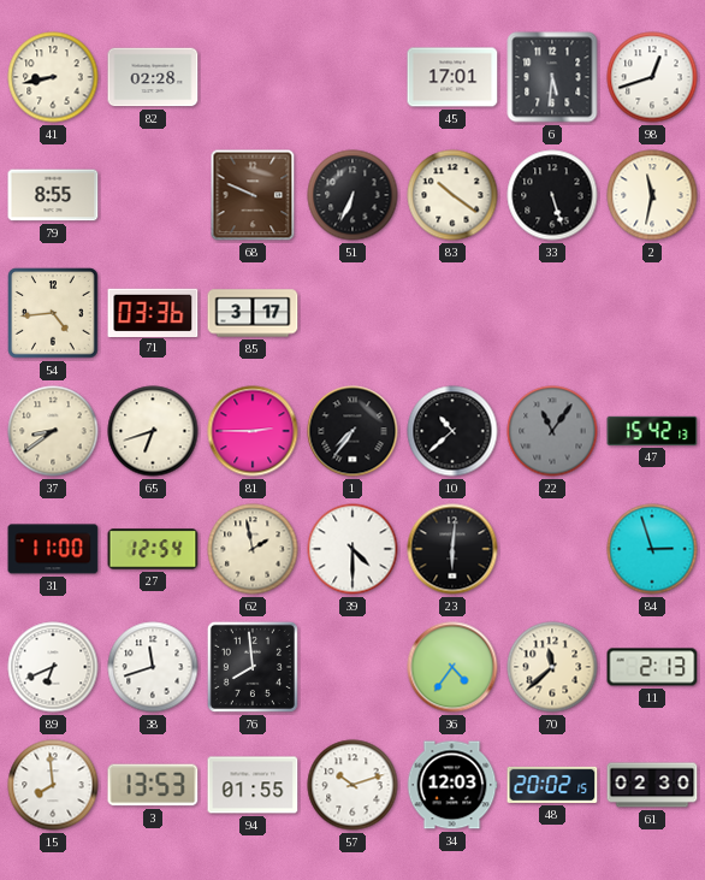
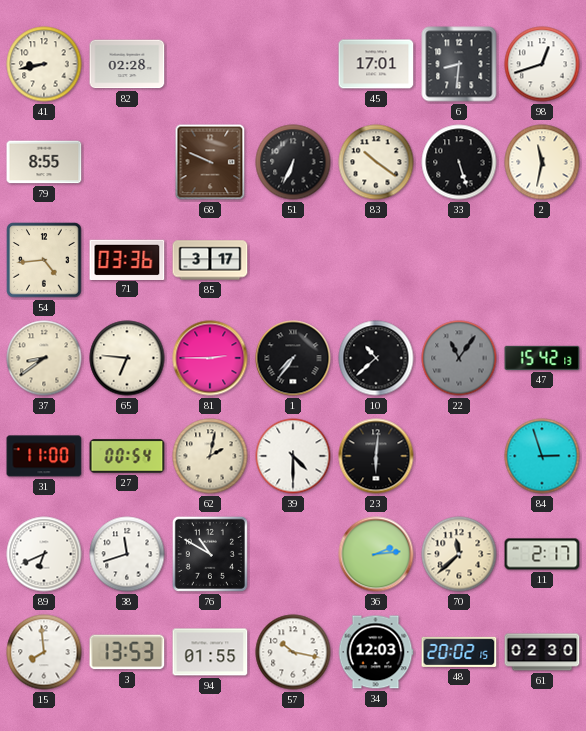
6: 5:31 -> 8:31 (459, 64)
65: 6:42 -> 6:46 (127, 358)
27: 12:54 -> 00:54 (127, 456)
62: 1:58 -> 2:02 (210, 456)
76: 7:59 -> 10:50 (210, 554)
36: 4:36 -> 2:14 (376, 554)
11: 2:13 -> 2:17 (542, 554)
57: 10:12 -> 10:17 (293, 652)
